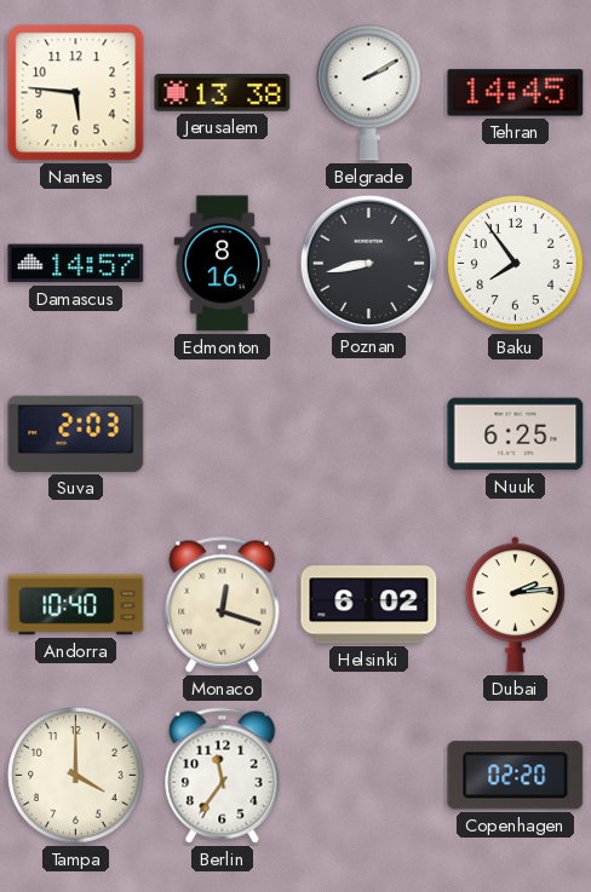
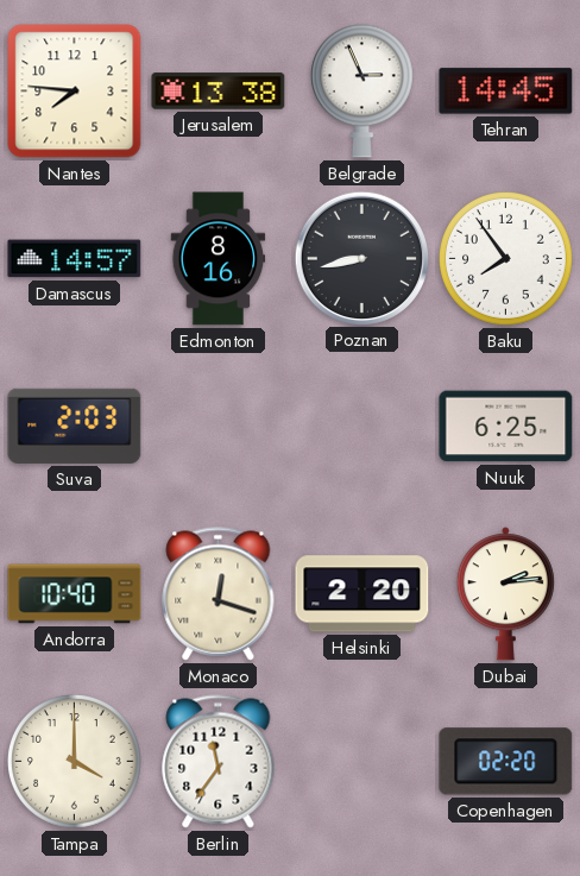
Nantes: 5:46 -> 7:46 (75, 92)
Belgrade: 2:10 -> 2:56 (361, 90)
Helsinki: 6:02 -> 2:20 (363, 594)
